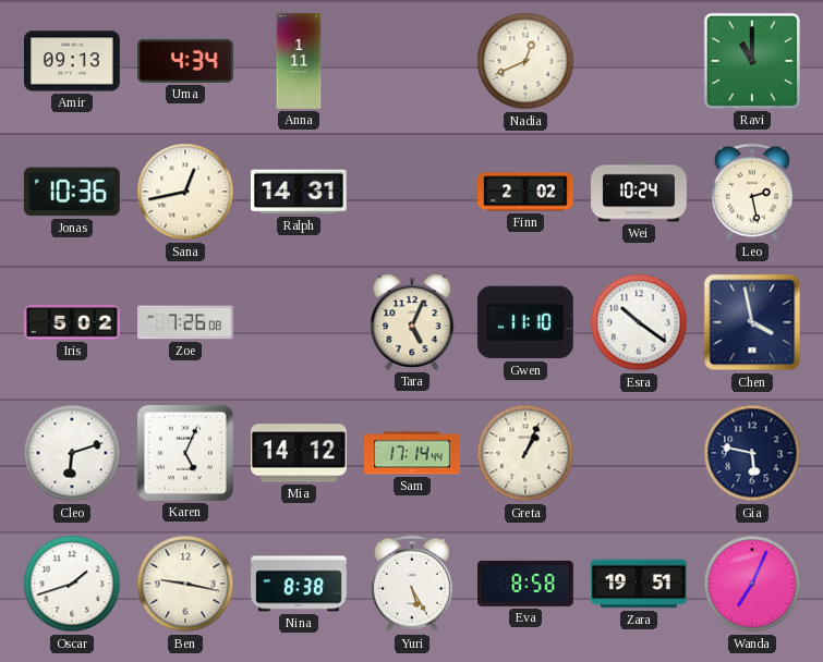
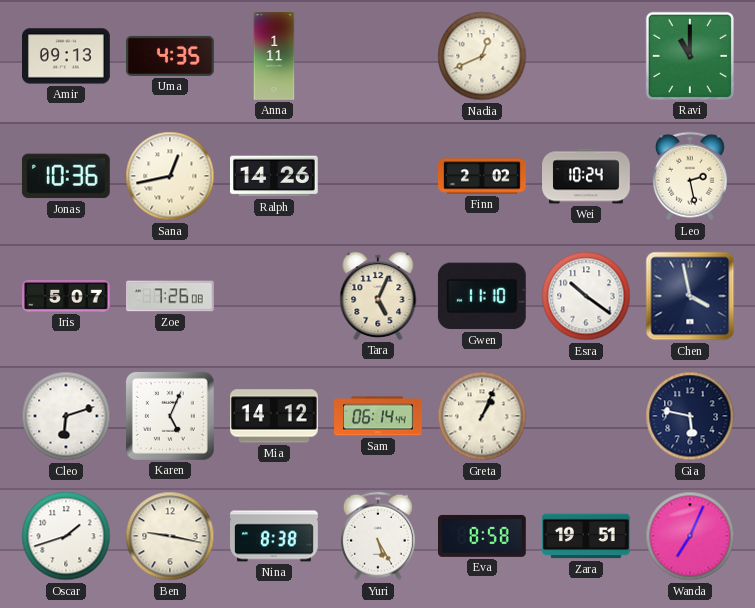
Uma: 4:34 -> 4:35 (171, 56)
Ralph: 14:31 -> 14:26 (275, 176)
Iris: 5:02 -> 5:07 (66, 296)
Sam: 17:14 -> 06:14 (378, 416)
